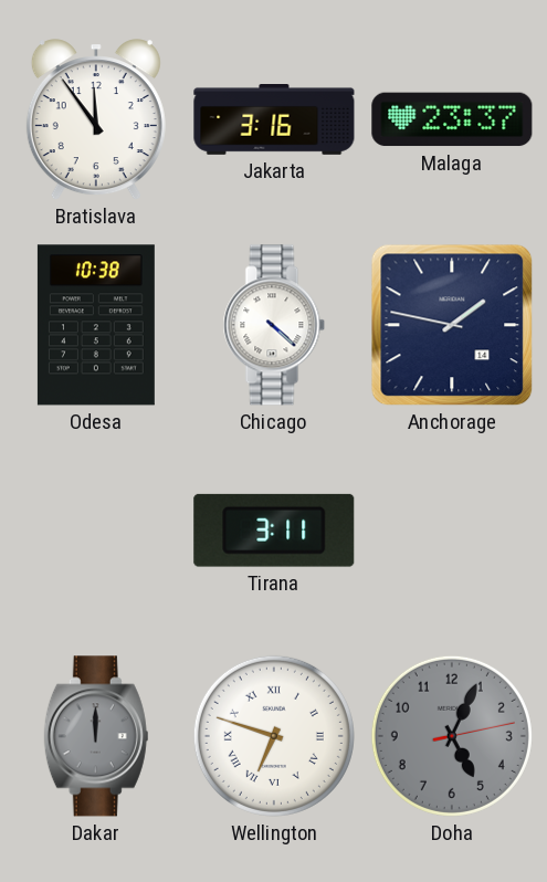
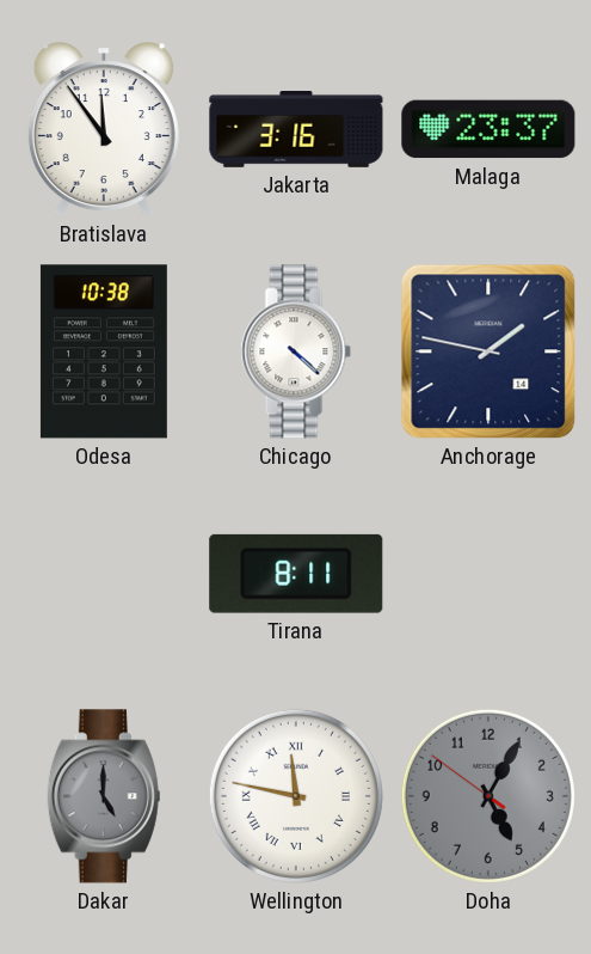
Tirana: 3:11 -> 8:11 (296, 574)
Dakar: 12:00 -> 5:00 (104, 796)
Wellington: 6:48 -> 11:47 (296, 796)
Doha: 5:04:13 -> 5:04:51 (488, 796)
